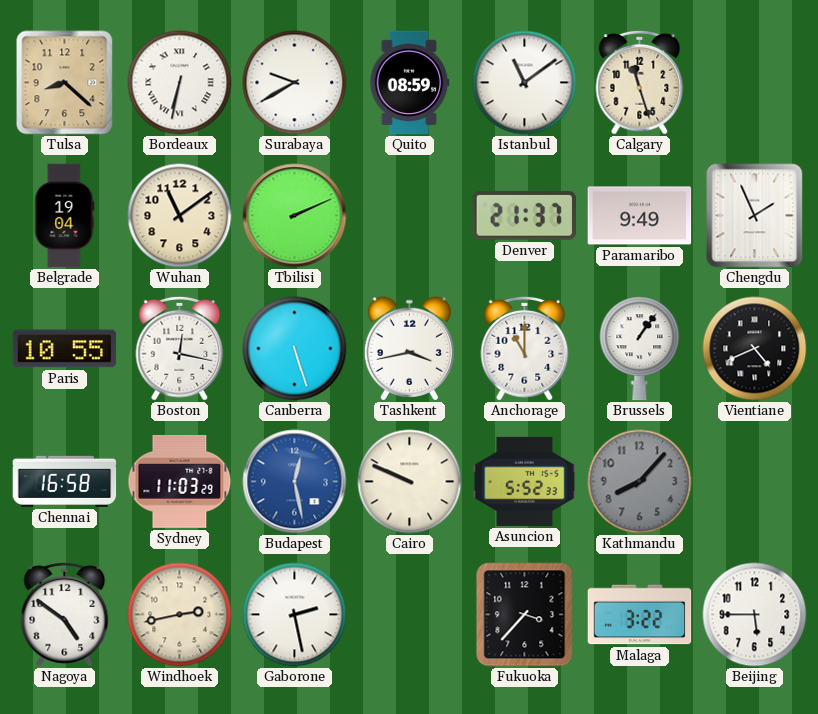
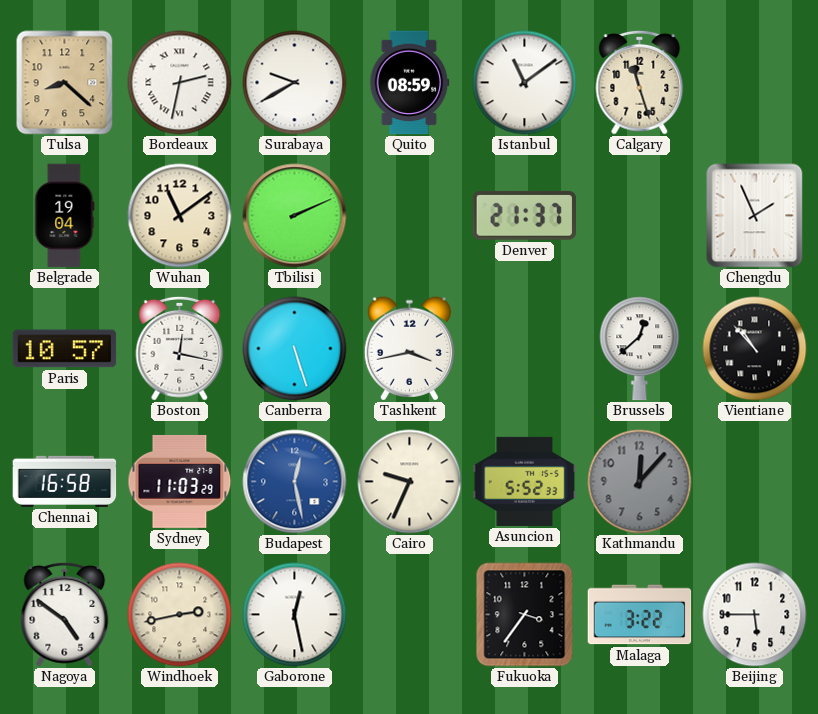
Bordeaux: 6:32 -> 2:32 (180, 83)
Paramaribo: 9:49 -> none (640, 216)
Paris: 10:55 -> 10:57 (65, 349)
Anchorage: 11:00 -> none (525, 348)
Brussels: 1:06 -> 12:38 (640, 349)
Vientiane: 4:41 -> 10:53 (755, 349)
Cairo: 9:49 -> 9:34 (410, 482)
Kathmandu: 8:07 -> 12:07 (640, 482)
Gaborone: 2:28 -> 12:28 (295, 615)
Fukuoka: 3:37 -> 3:36 (525, 615)
